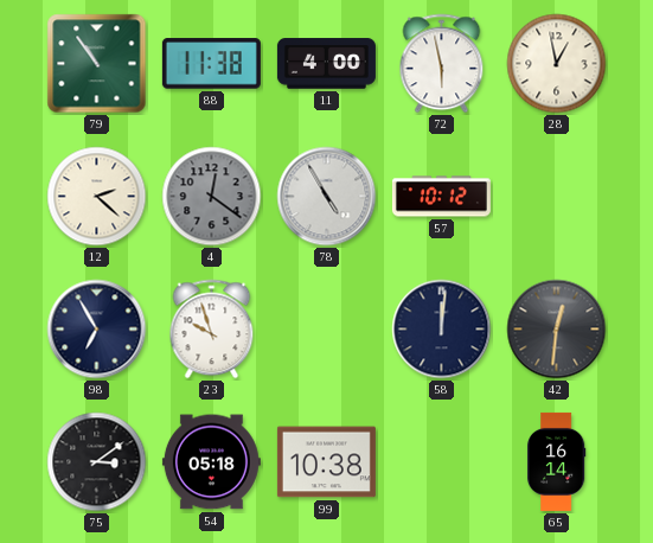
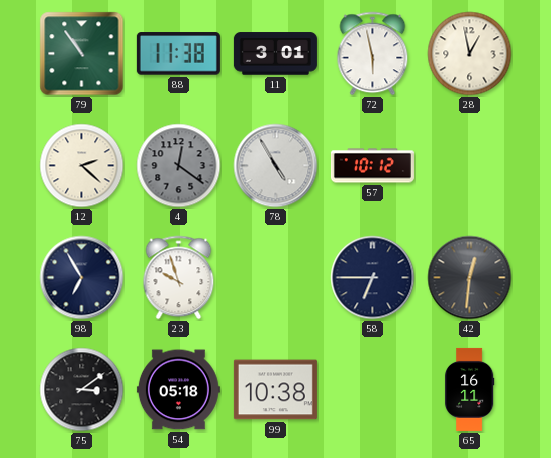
11: 4:00 -> 3:01 (275, 54)
58: 12:01 -> 6:45 (373, 278)
65: 16:14 -> 16:11 (469, 389)
